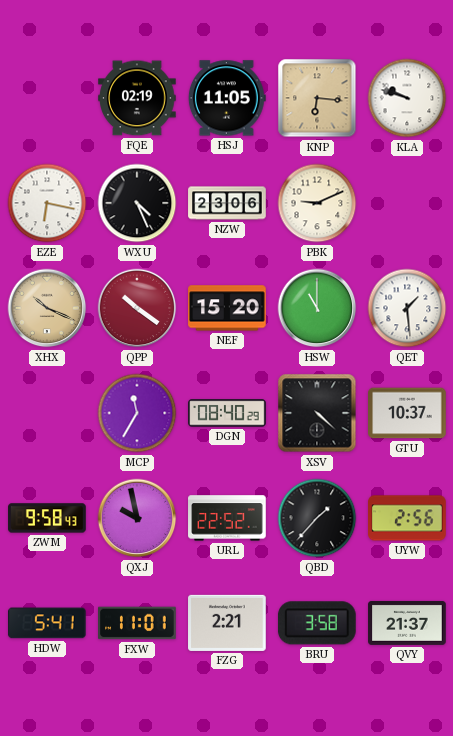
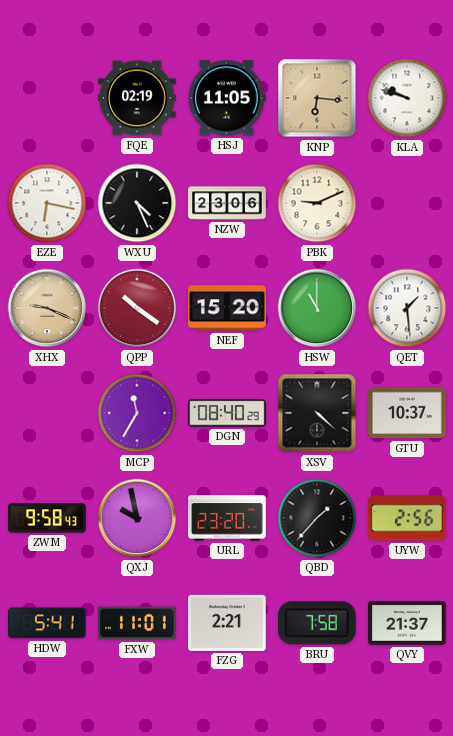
XHX: 10:19 -> 9:19 (47, 308)
URL: 22:52 -> 23:20 (227, 518)
BRU: 3:58 -> 7:58 (317, 623)
